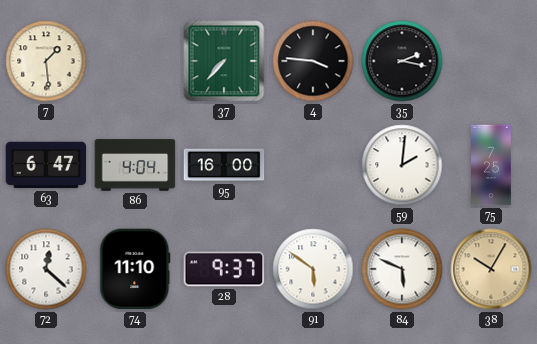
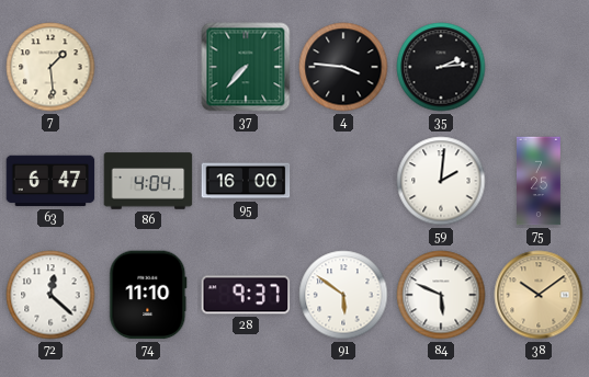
35: 2:17 -> 2:14 (441, 67)
38: 10:05 -> 10:09 (539, 295)
